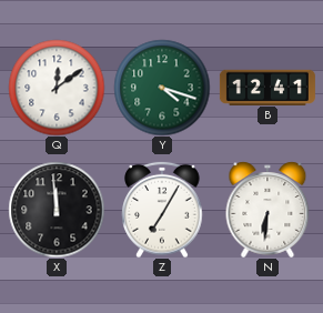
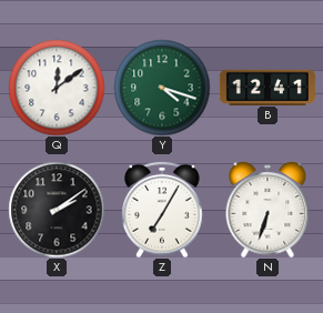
X: 11:59 -> 2:09 (57, 210)
N: 6:31 -> 6:33 (268, 210)
